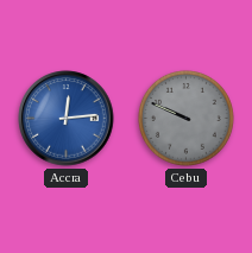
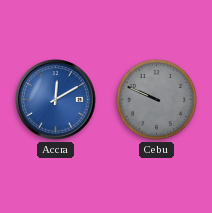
Accra: 12:14 -> 12:10 (56, 100)
